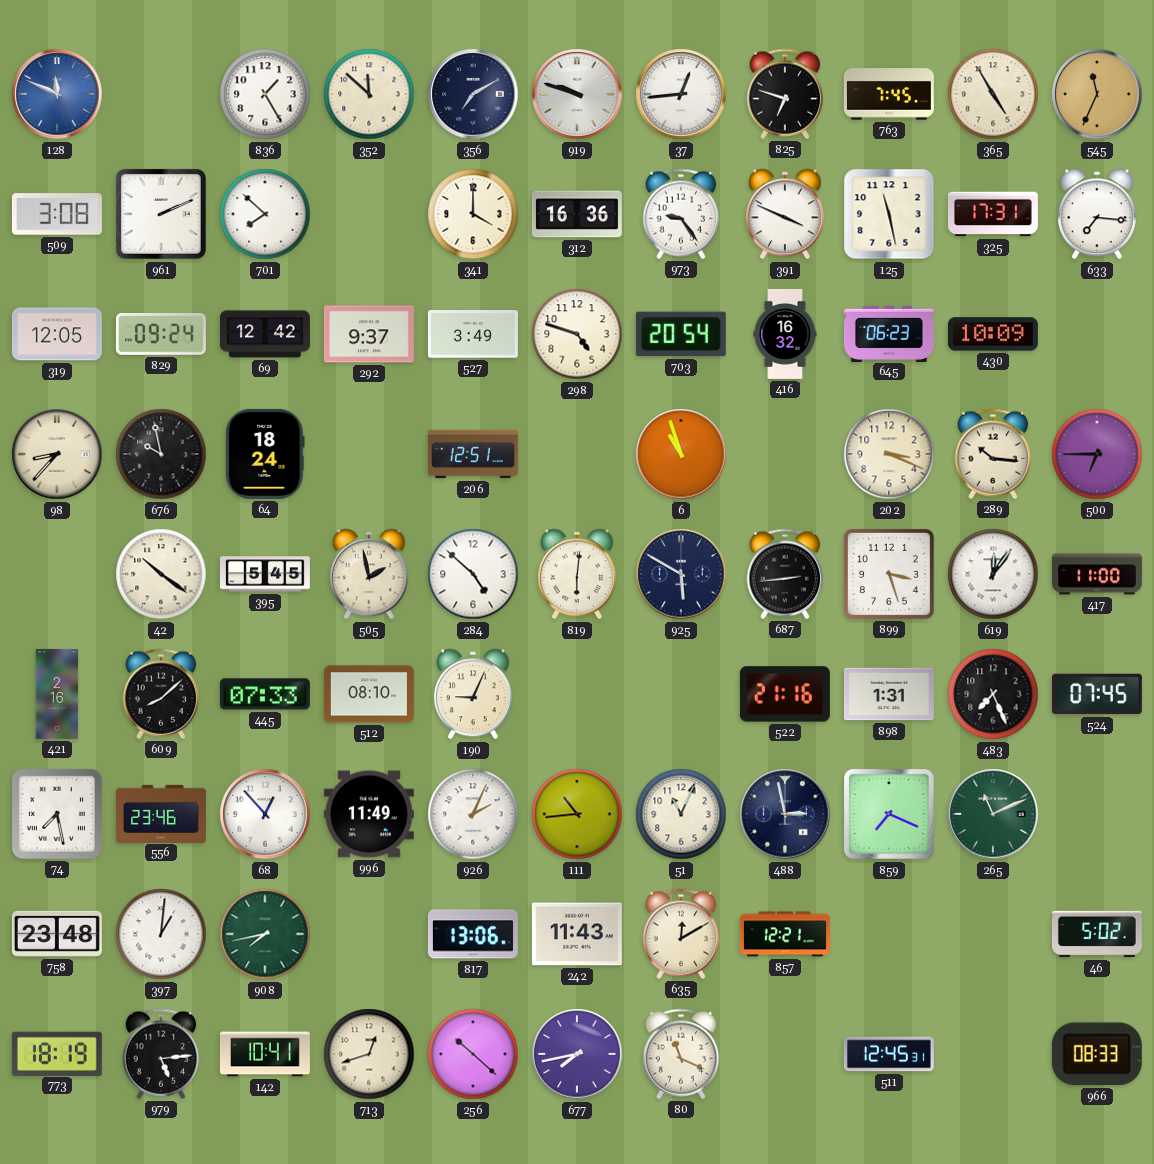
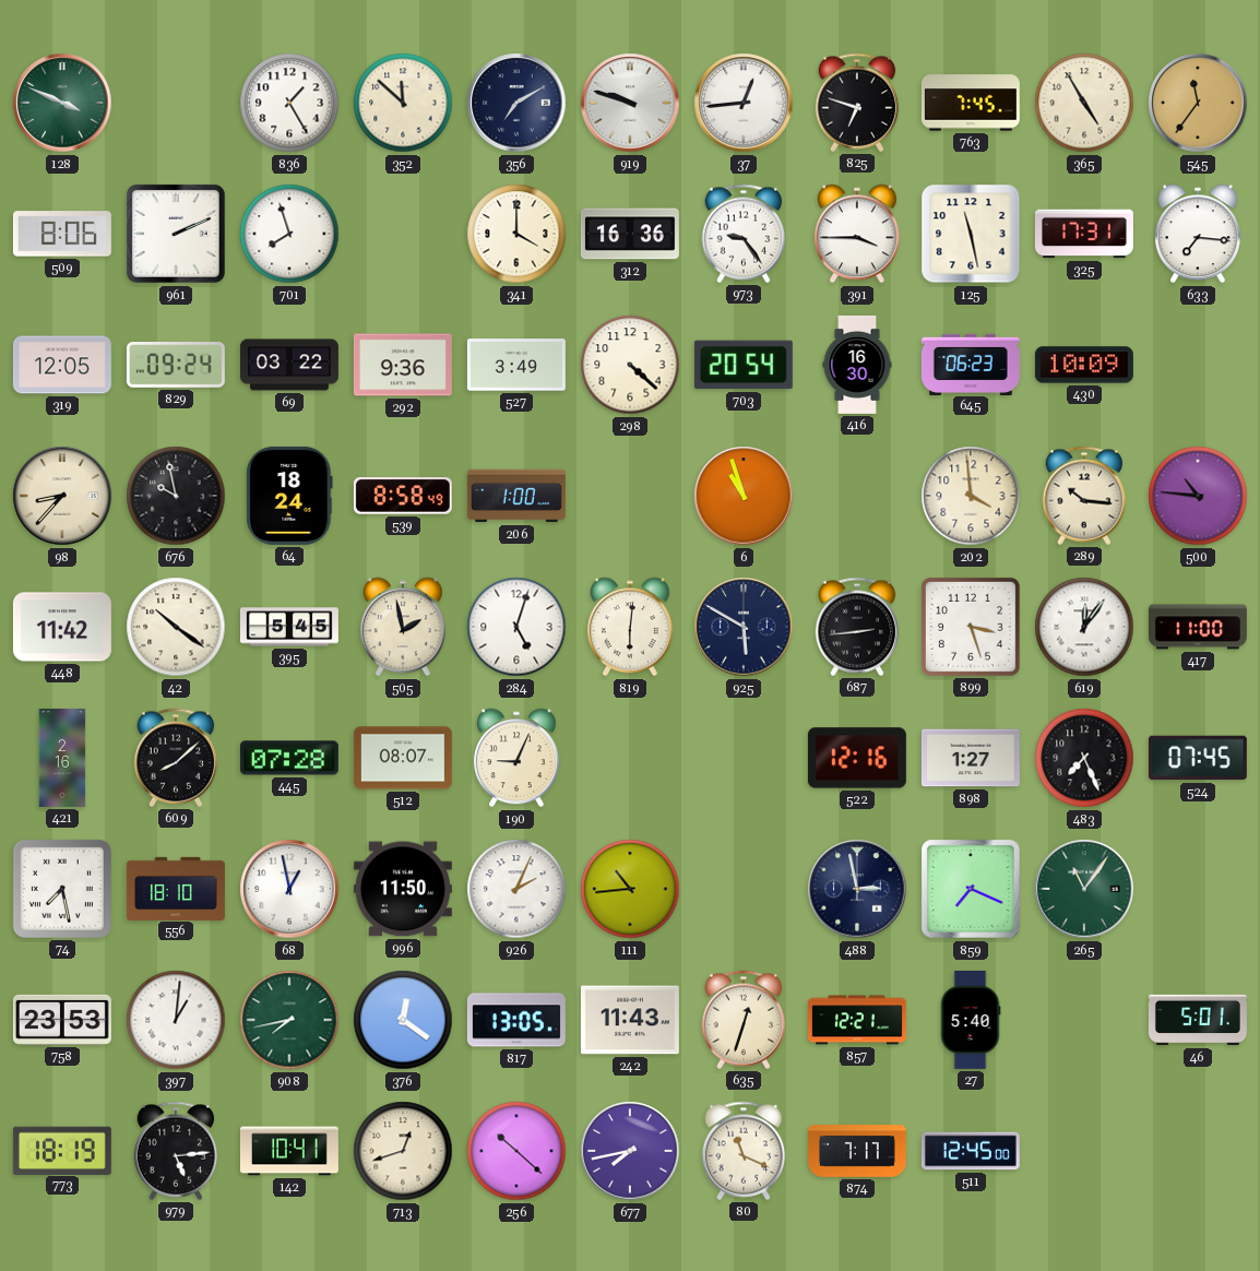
128: 11:49 -> 3:49 (62, 103)
128 dial: blue -> green (62, 103)
545: 11:34 -> 11:36 (1198, 103)
509: 3:08 -> 8:06 (62, 234)
701: 7:52 -> 7:57 (289, 234)
391: 3:49 -> 3:45 (857, 234)
69: 12:42 -> 03:22 (289, 365)
292: 9:37 -> 9:36 (403, 365)
298: 4:48 -> 4:22 (630, 365)
416: 16:32 -> 16:30 (857, 365)
539: none -> 8:58 (403, 497)
206: 12:51 -> 1:00 (516, 496)
202: 3:19 -> 3:59 (971, 496)
500: 6:45 -> 10:46 (1198, 496)
448: none -> 11:42 (62, 627)
284: 4:52 -> 5:03 (516, 627)
445: 07:33 -> 07:28 (289, 758)
512: 08:10 -> 08:07 (403, 758)
522: 21:16 -> 12:16 (857, 758)
898: 1:31 -> 1:27 (971, 758)
556: 23:46 -> 18:10 (176, 888)
68: 12:53 -> 12:58 (289, 889)
996: 11:49 -> 11:50 (403, 889)
51: 11:04 -> none (681, 814)
265: 11:11 -> 11:06 (1084, 889)
758: 23:48 -> 23:53 (62, 1020)
376: none -> 12:21 (403, 1020)
817: 13:06 -> 13:05 (516, 1020)
635: 12:10 -> 12:33 (744, 1020)
27: none -> 5:40 (971, 1020)
46: 5:02 -> 5:01 (1198, 1020)
874: none -> 7:17 (857, 1152)
511: 12:45:31 -> 12:45:00 (971, 1151)
966: 08:33 -> none (1097, 1054)
